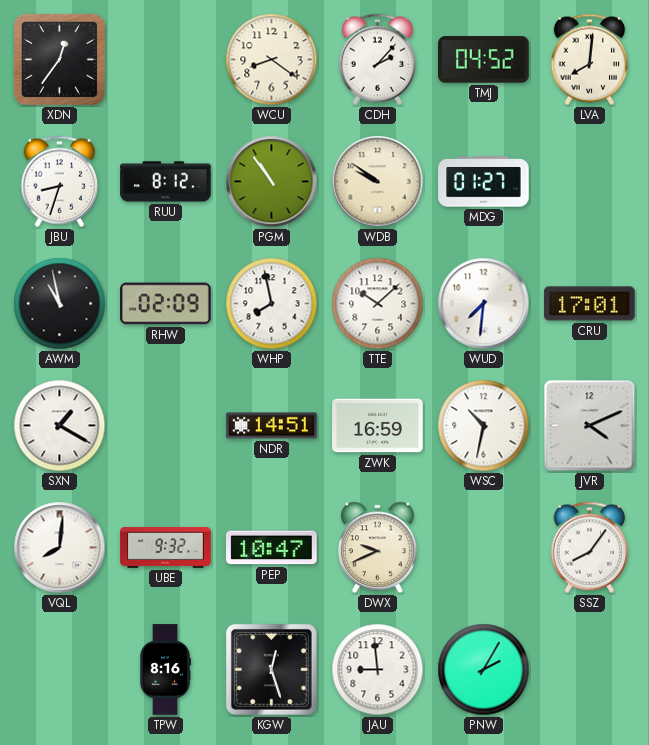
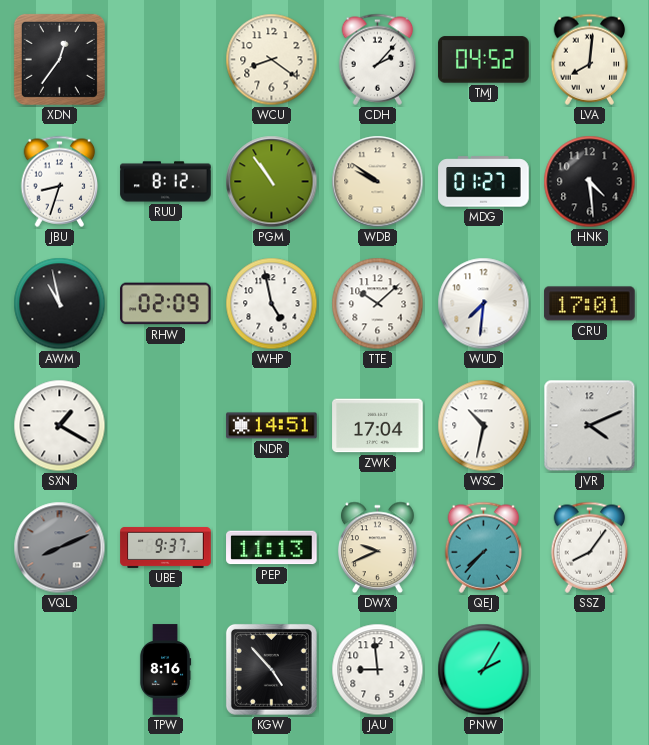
HNK: none -> 4:29 (590, 182)
WHP: 7:58 -> 4:58 (272, 304)
ZWK: 16:59 -> 17:04 (378, 426)
VQL: 8:01 -> 8:11 (60, 548)
VQL dial: white -> grey (60, 548)
UBE: 9:32 -> 9:37 (166, 547)
PEP: 10:47 -> 11:13 (272, 548)
QEJ: none -> 7:37 (484, 547)
KGW: 12:27 -> 4:53 (271, 669)
